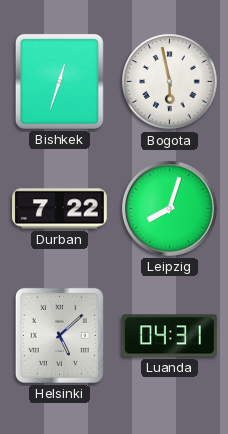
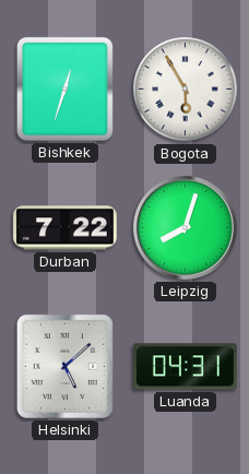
Bogota: 5:58 -> 5:55 (186, 90)
